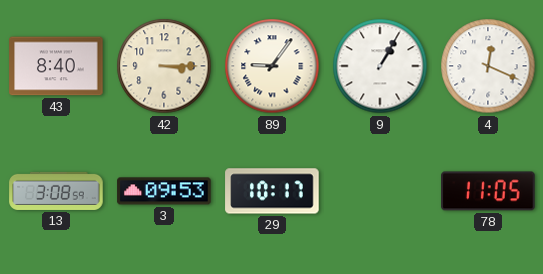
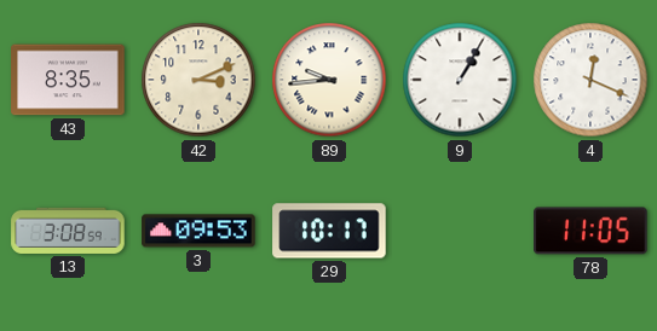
43: 8:40 -> 8:35 (68, 80)
42: 3:15 -> 3:11 (198, 80)
89: 9:06 -> 9:44 (329, 80)
